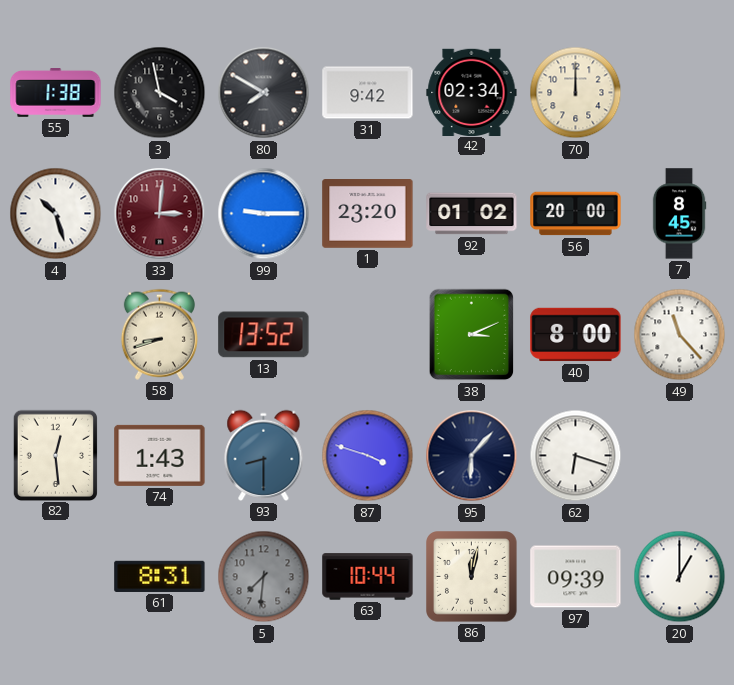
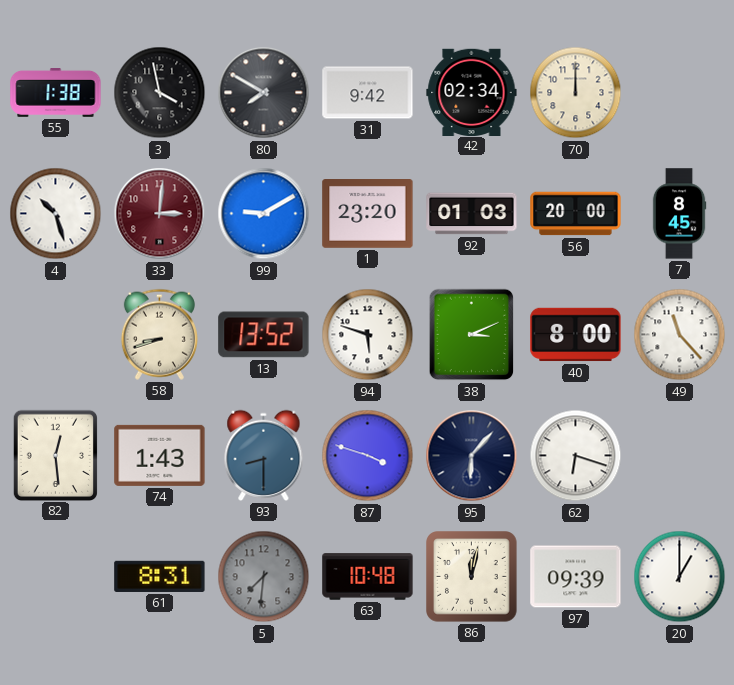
99: 9:15 -> 9:10 (264, 214)
92: 01:02 -> 01:03 (472, 214)
94: none -> 5:48 (368, 335)
63: 10:44 -> 10:48 (368, 577)
